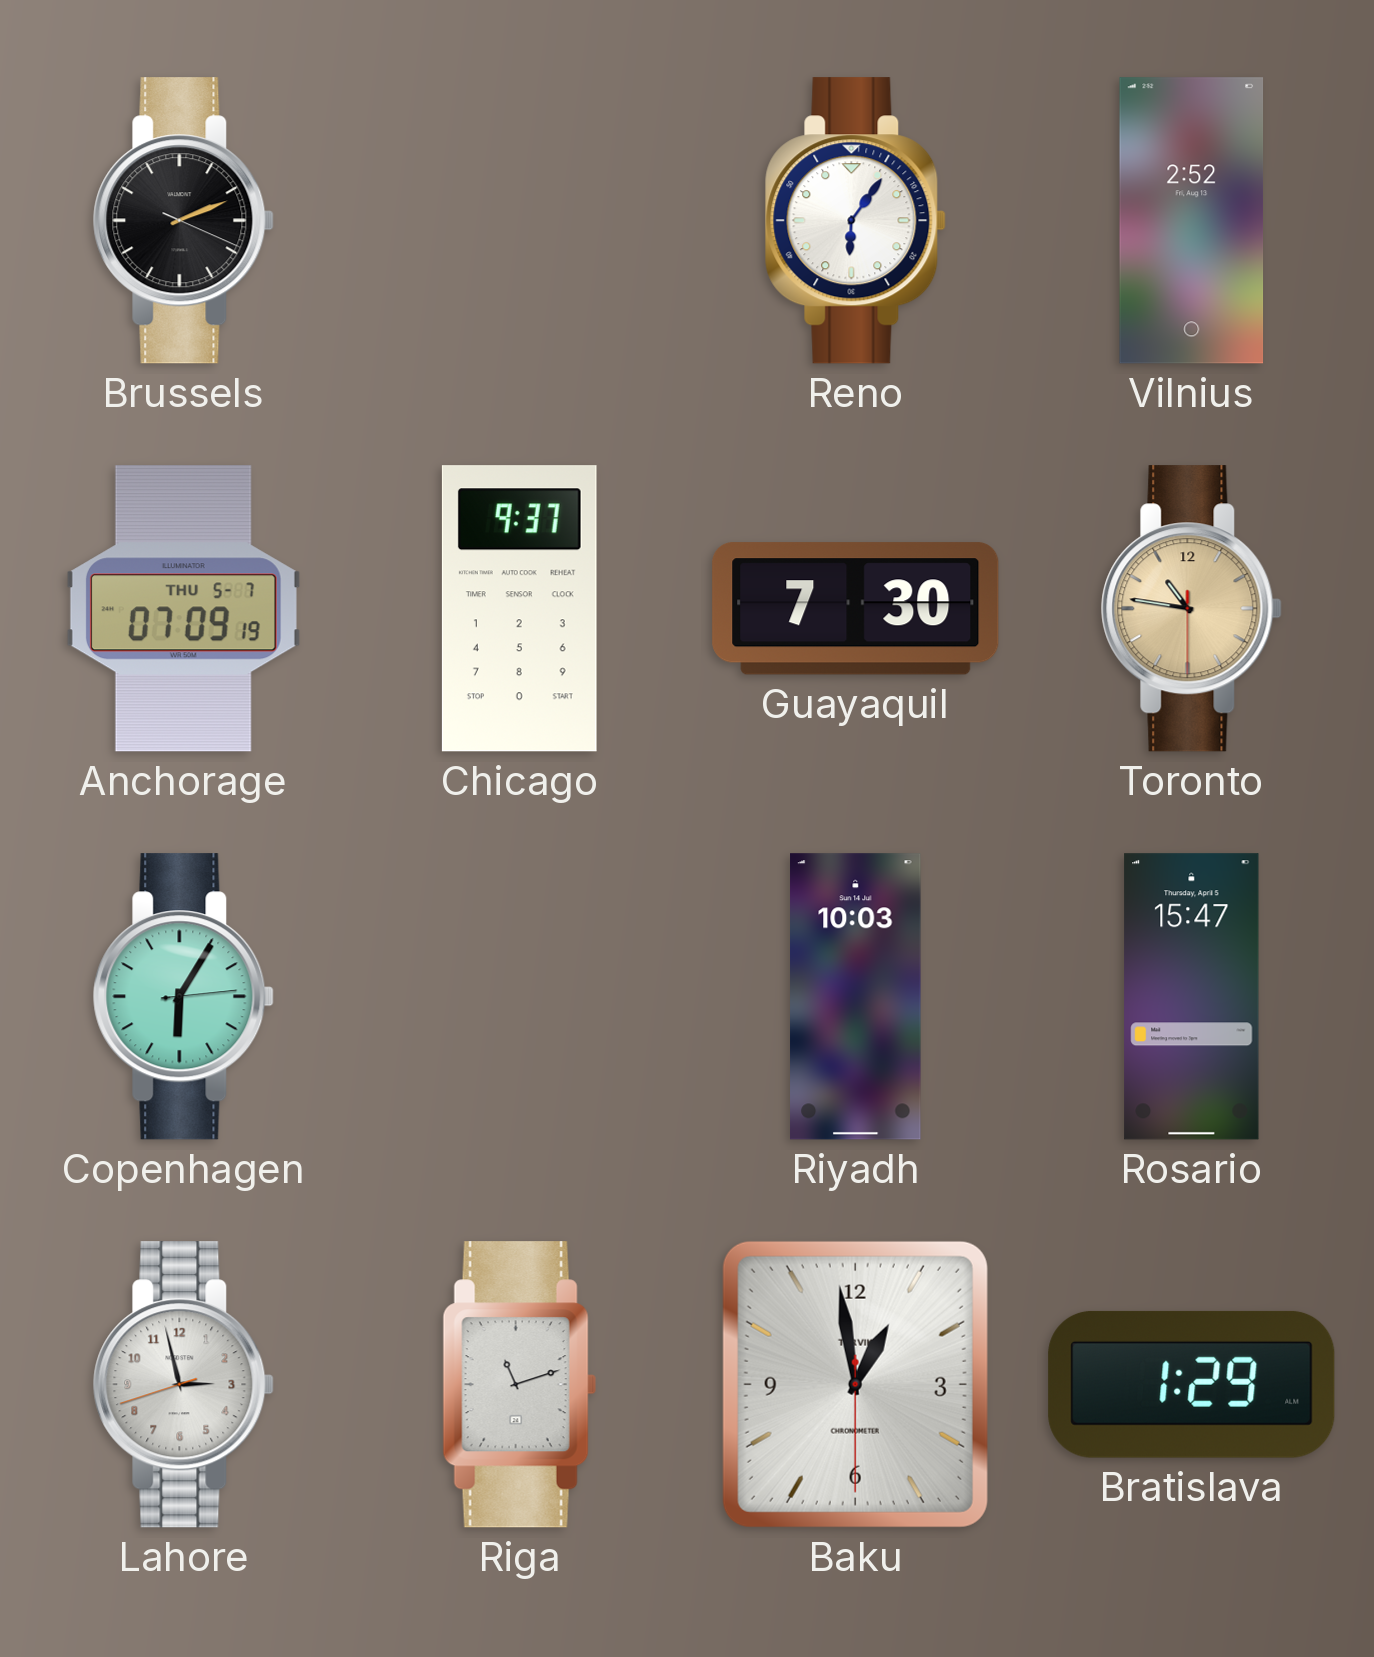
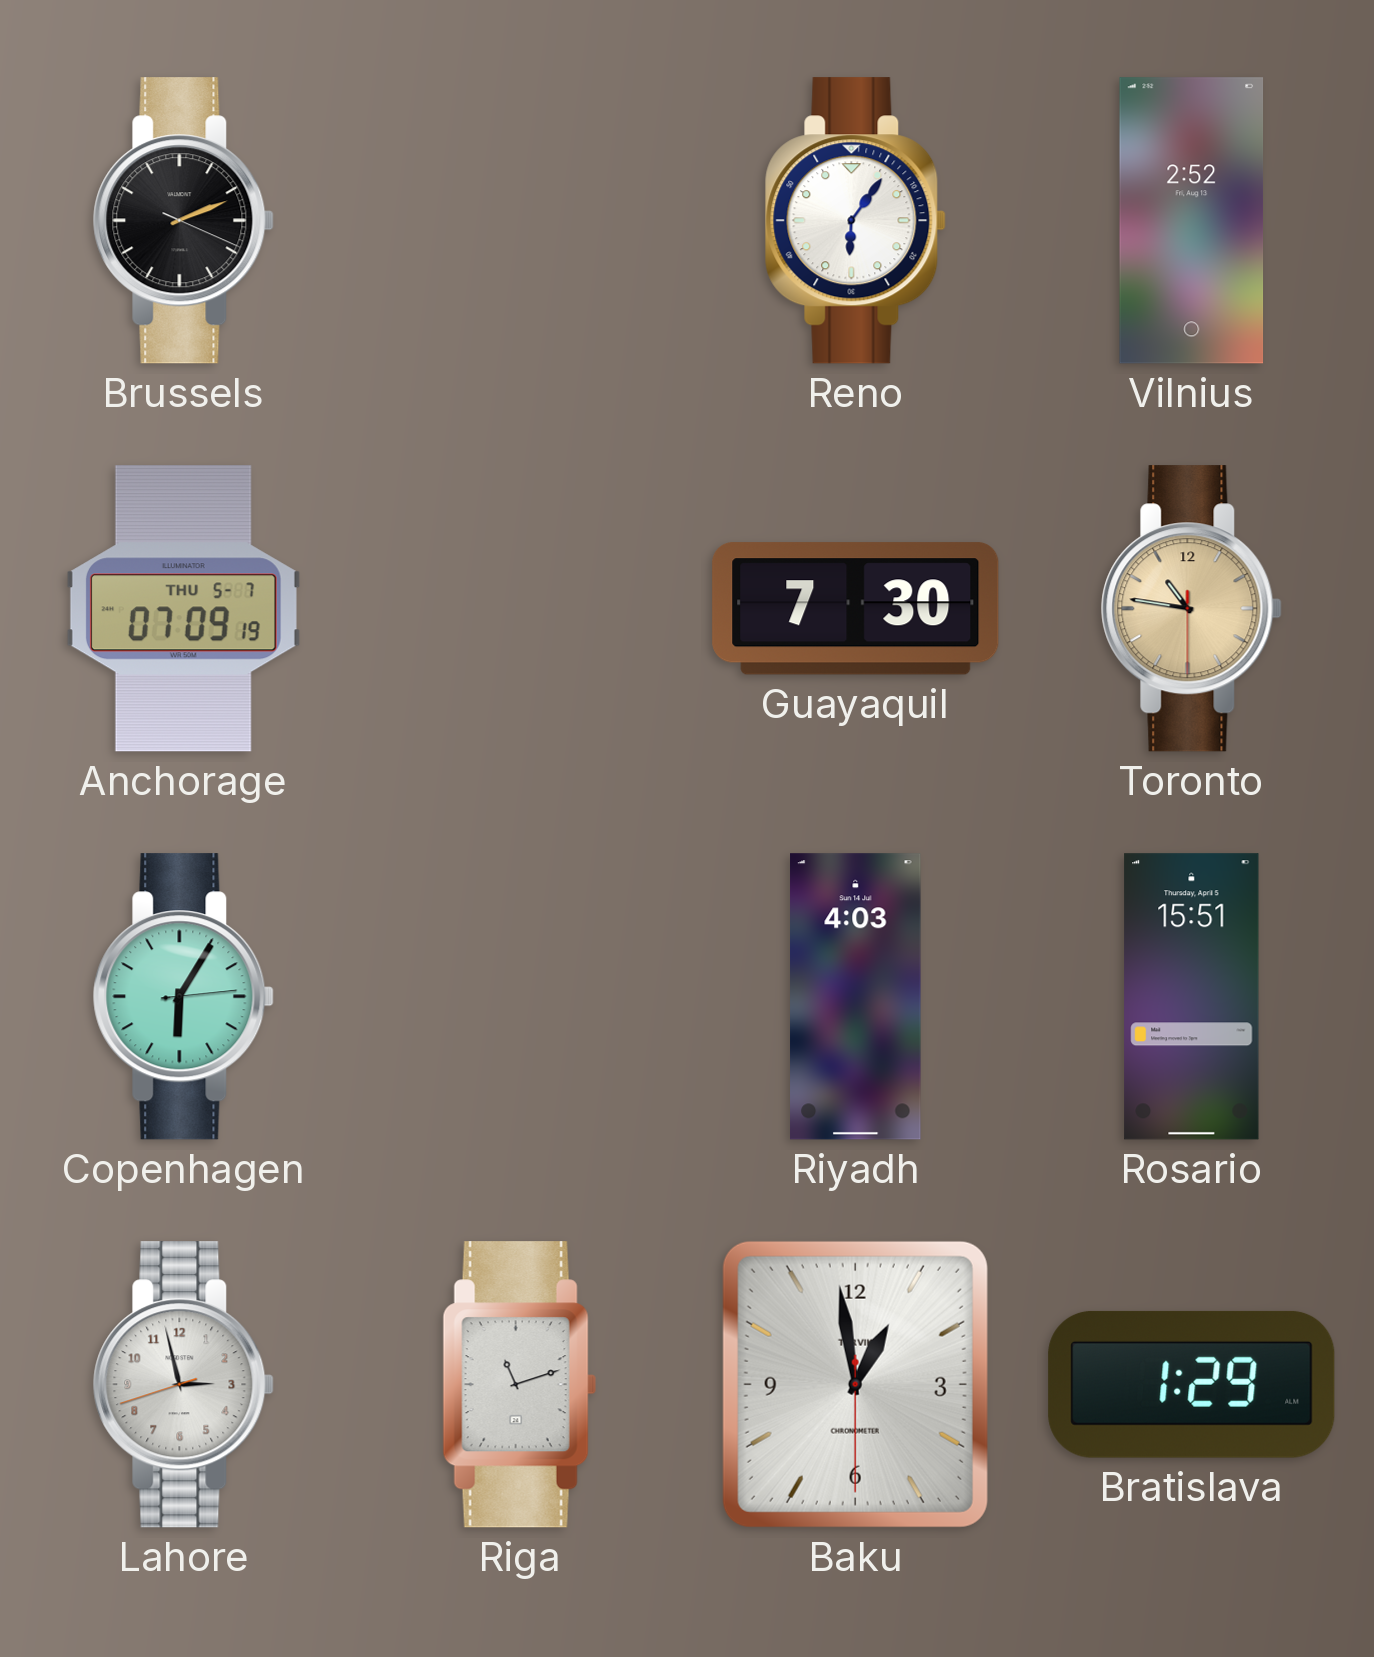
Chicago: 9:37 -> none (519, 609)
Riyadh: 10:03 -> 4:03 (856, 997)
Rosario: 15:47 -> 15:51 (1192, 997)
